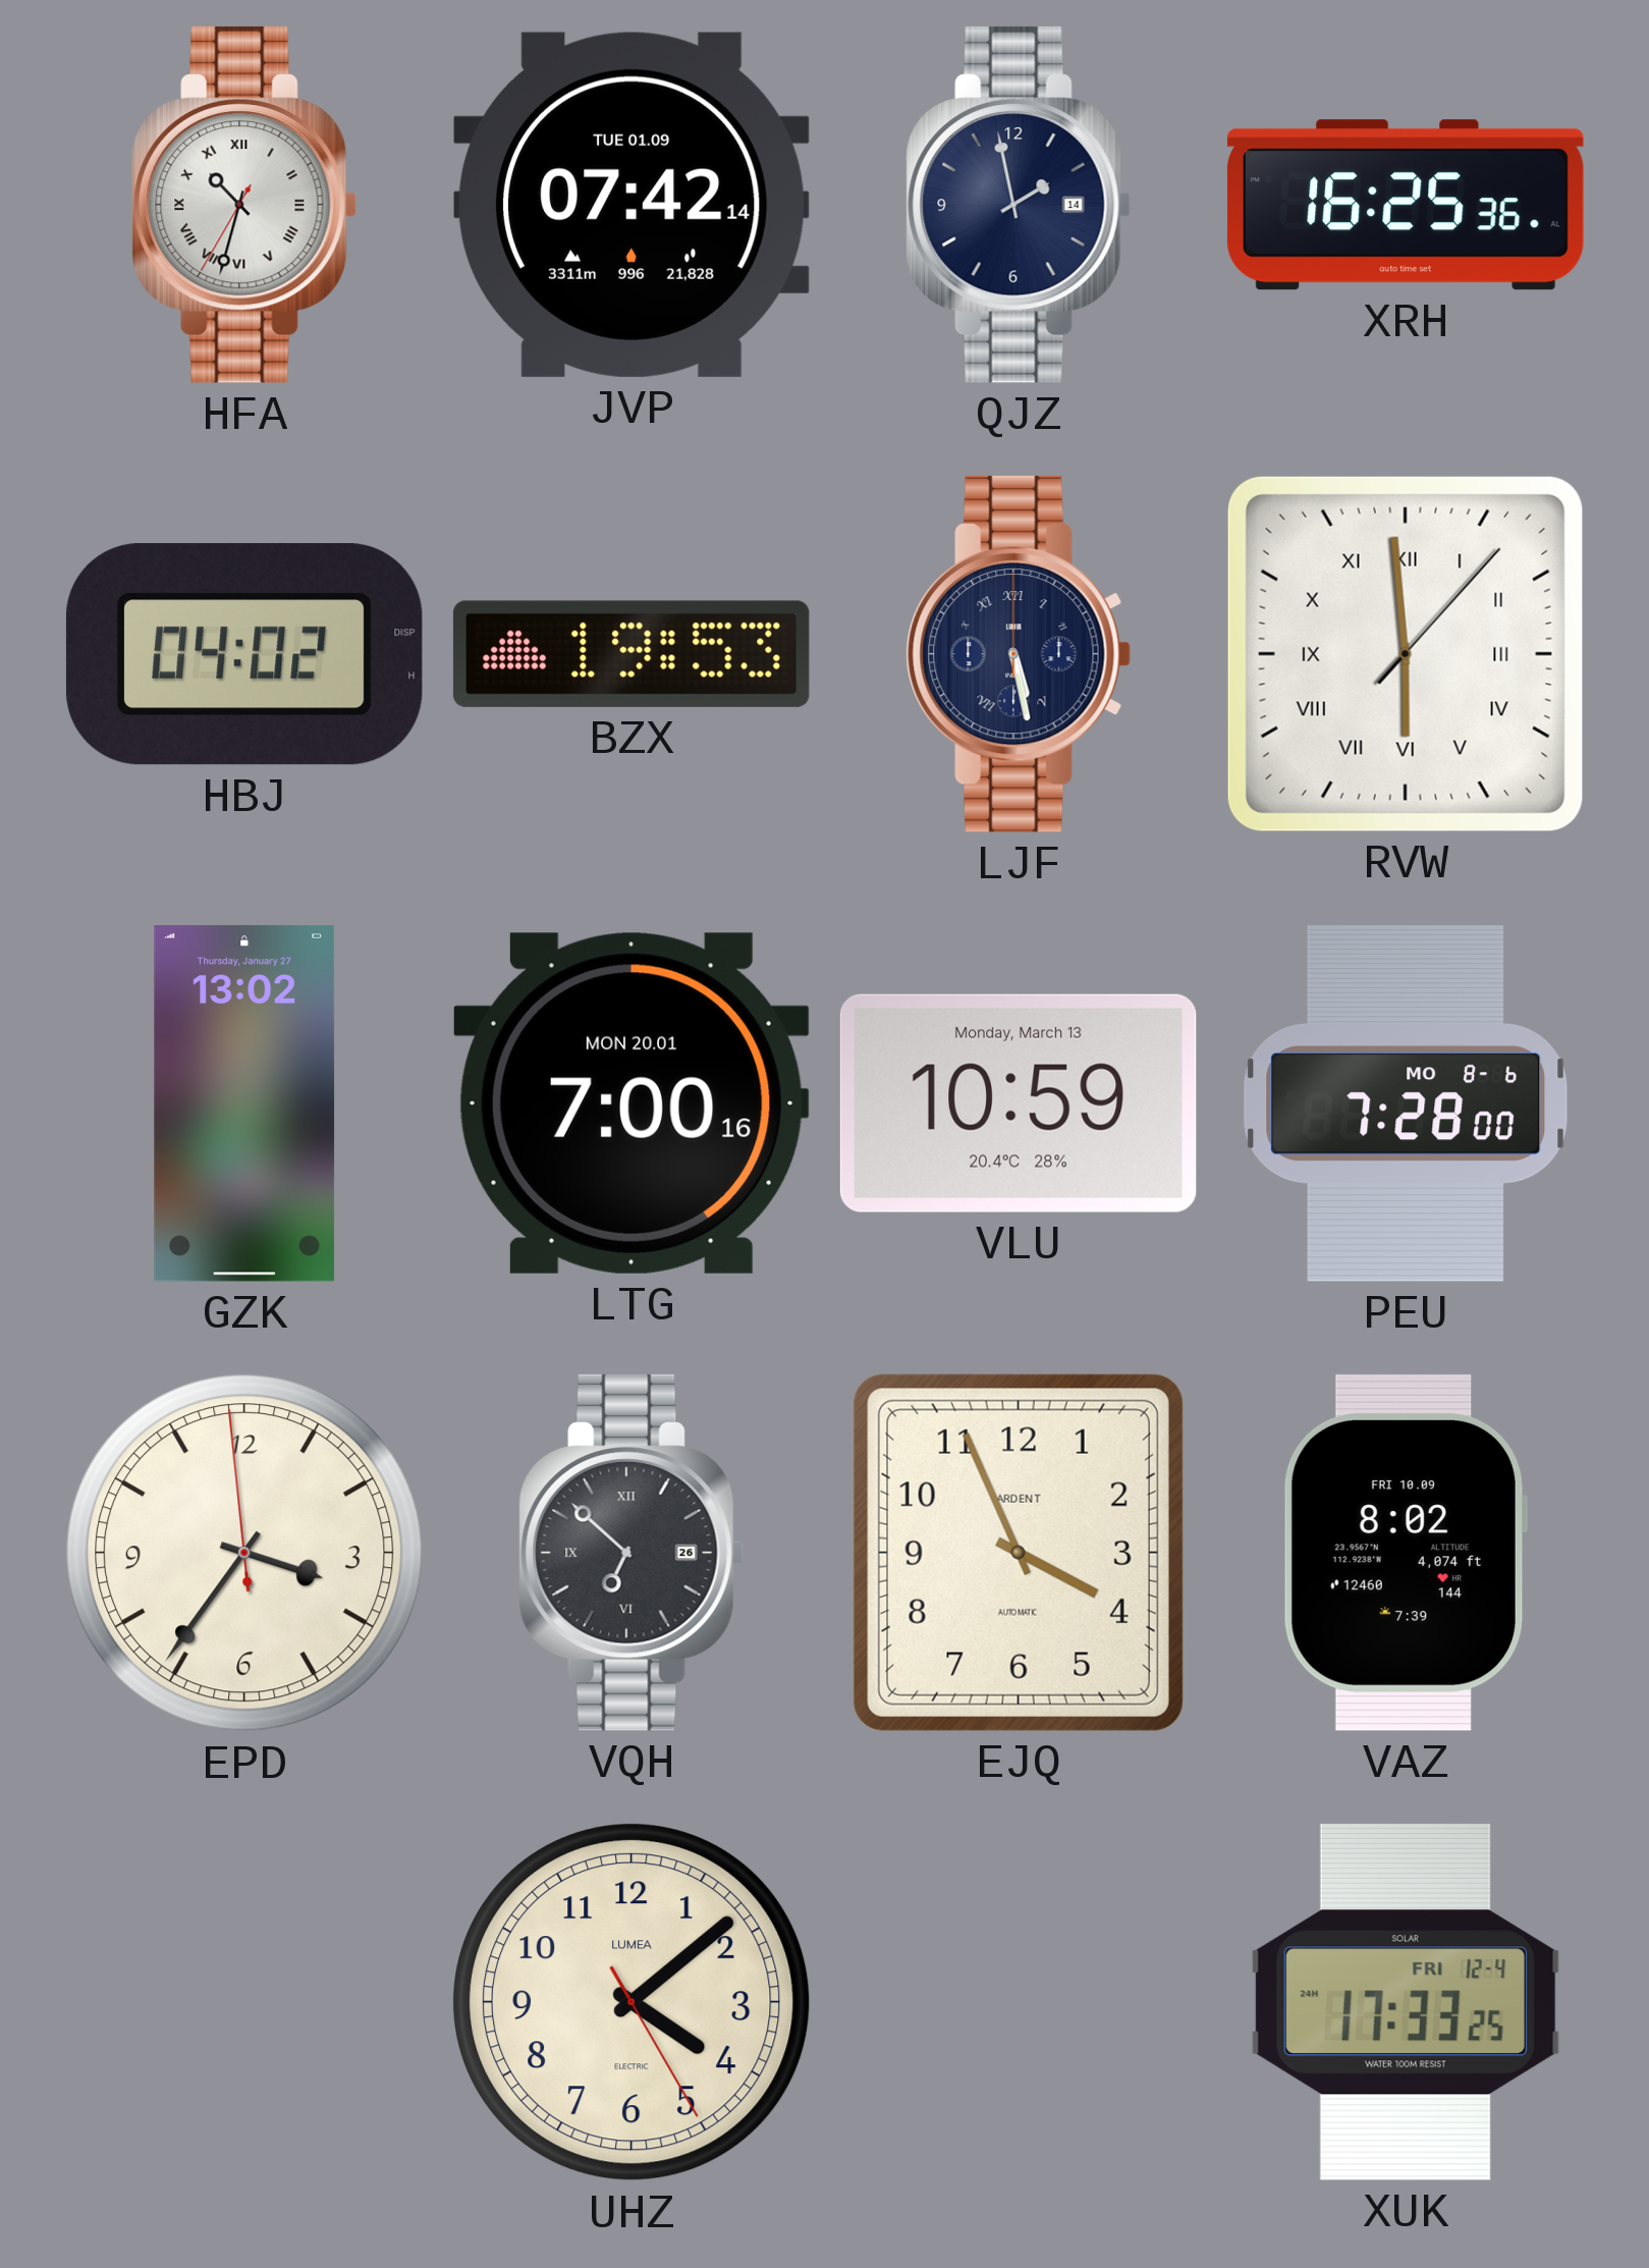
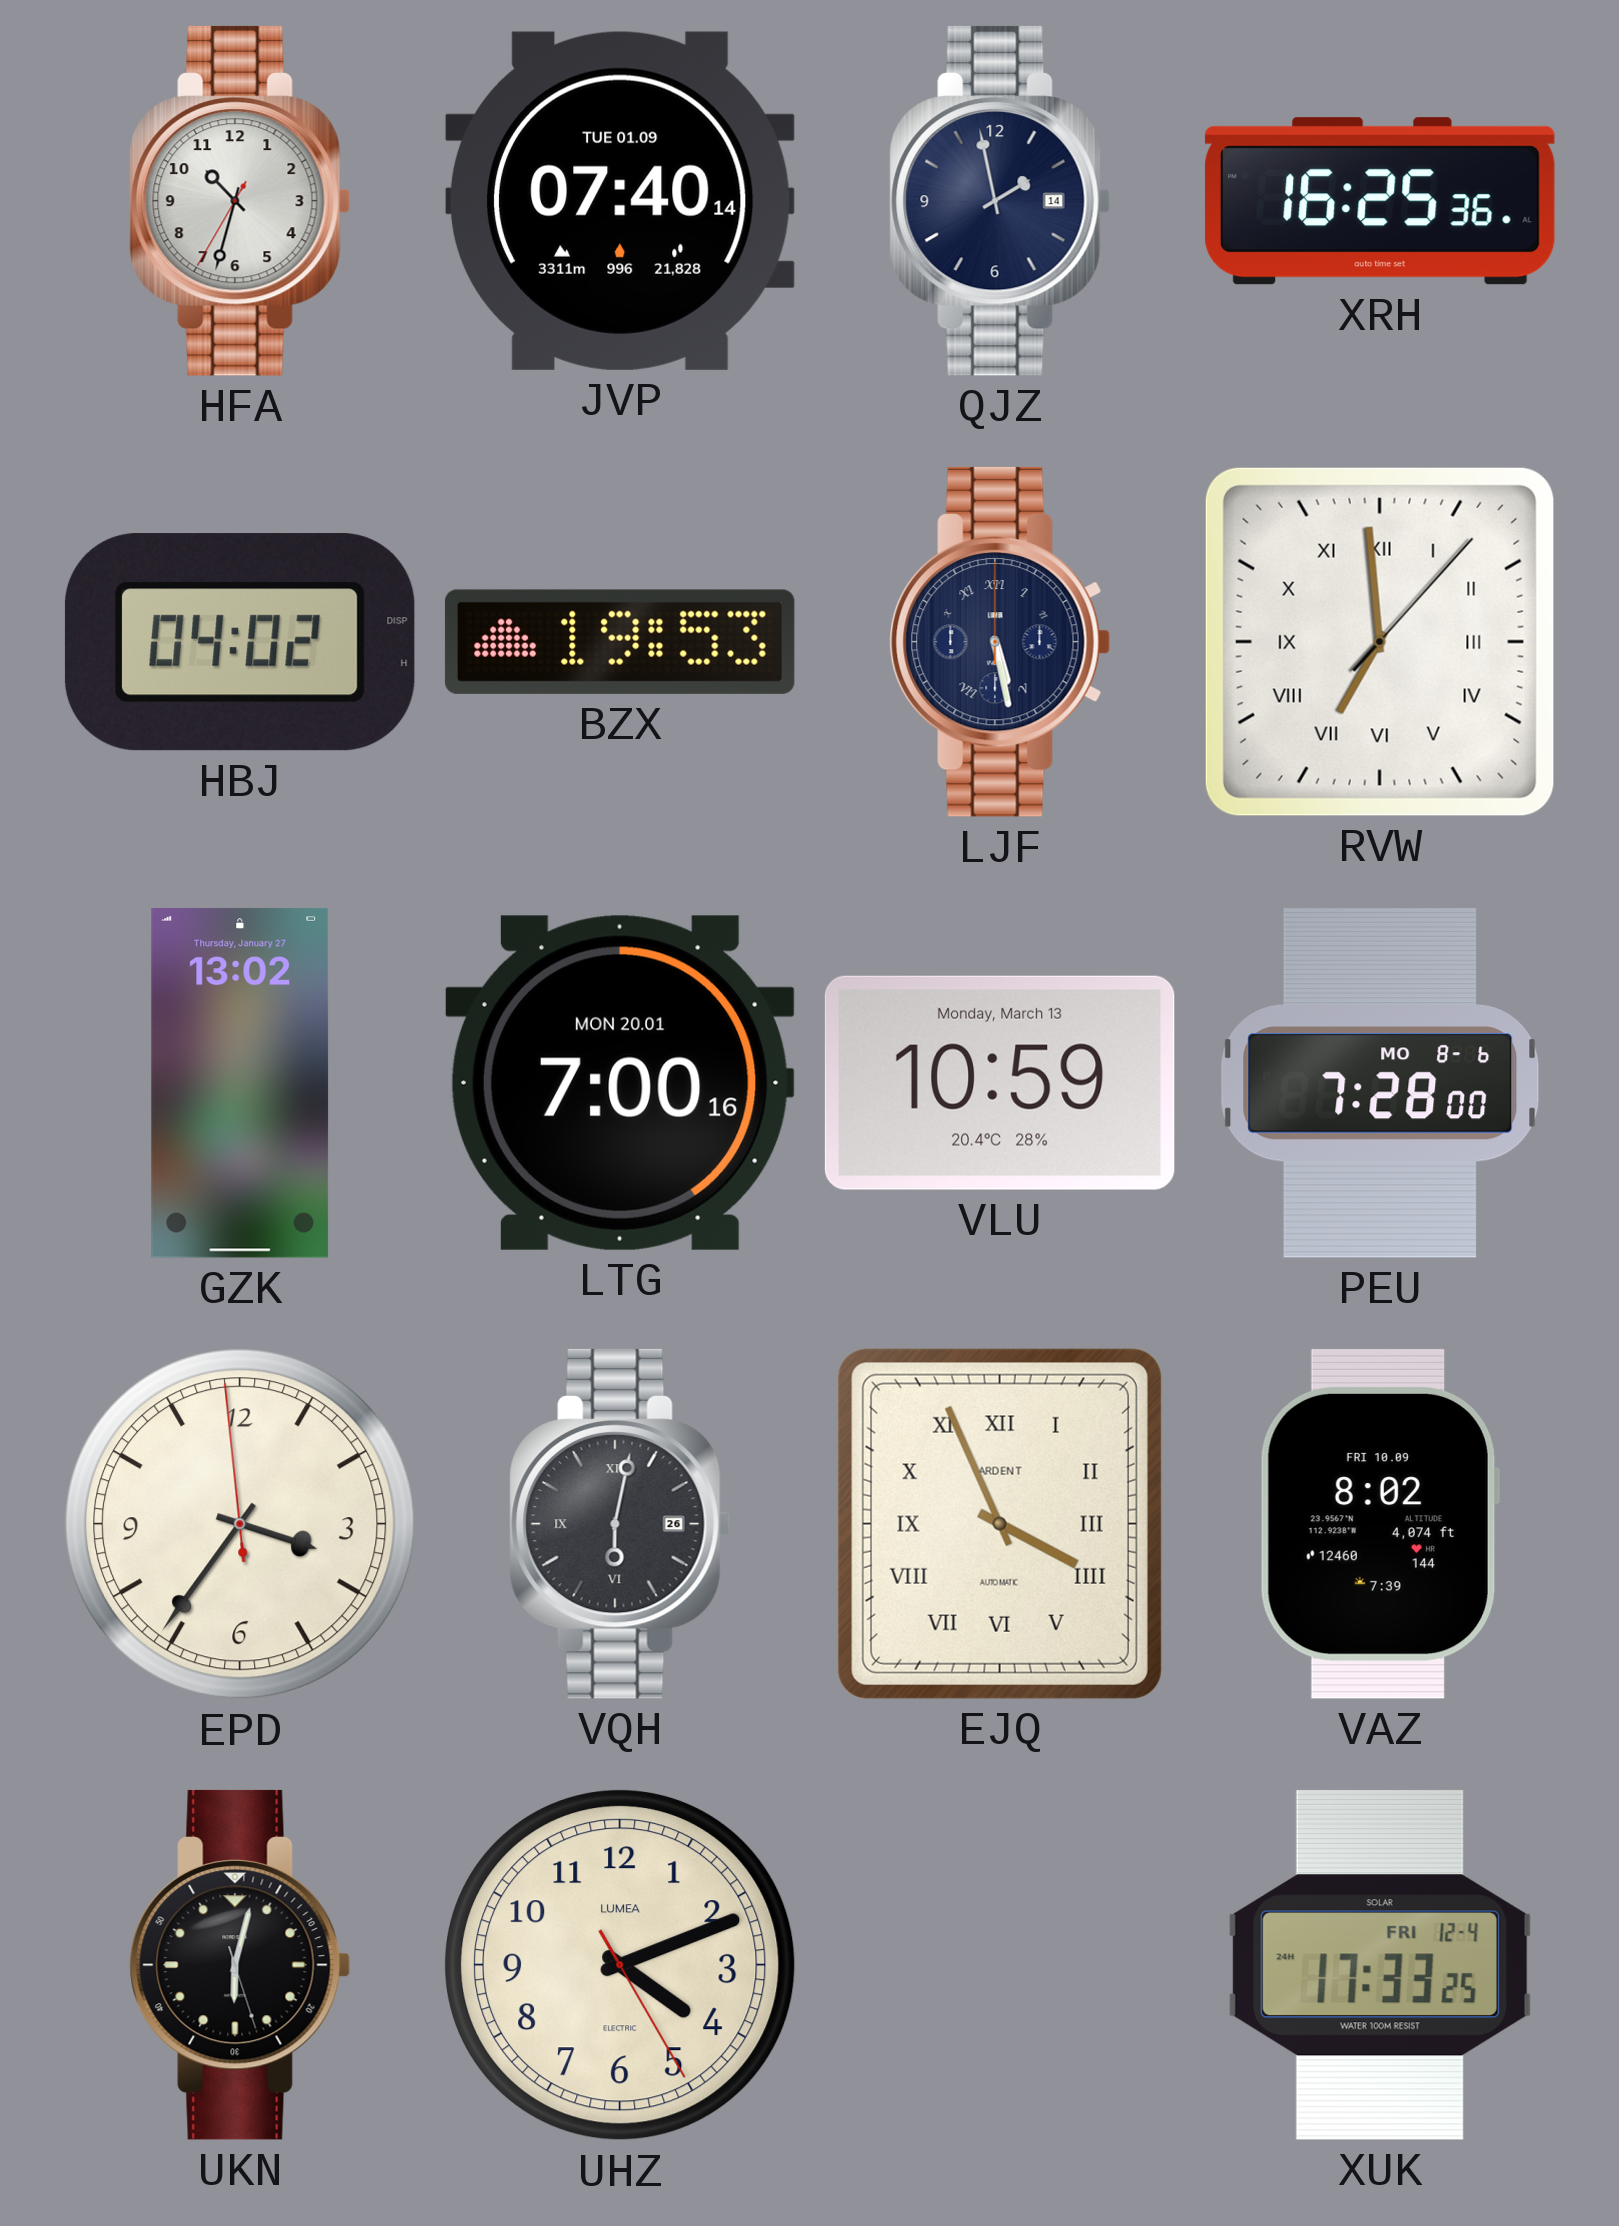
HFA numerals: Roman -> Arabic (240, 201)
JVP: 07:42 -> 07:40 (620, 201)
RVW: 5:59 -> 6:59 (1380, 642)
VQH: 6:52 -> 6:02 (620, 1524)
EJQ numerals: Arabic -> Roman (1000, 1524)
UKN: none -> 6:02 (240, 1965)
UHZ: 4:08 -> 4:11 (620, 1965)
